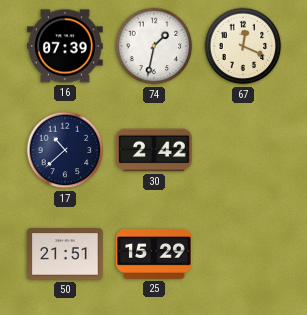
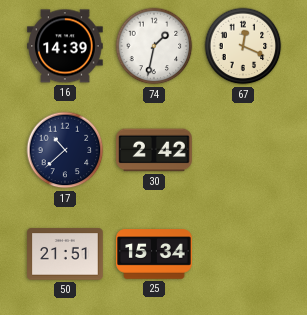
16: 07:39 -> 14:39 (65, 46)
25: 15:29 -> 15:34 (154, 254)
